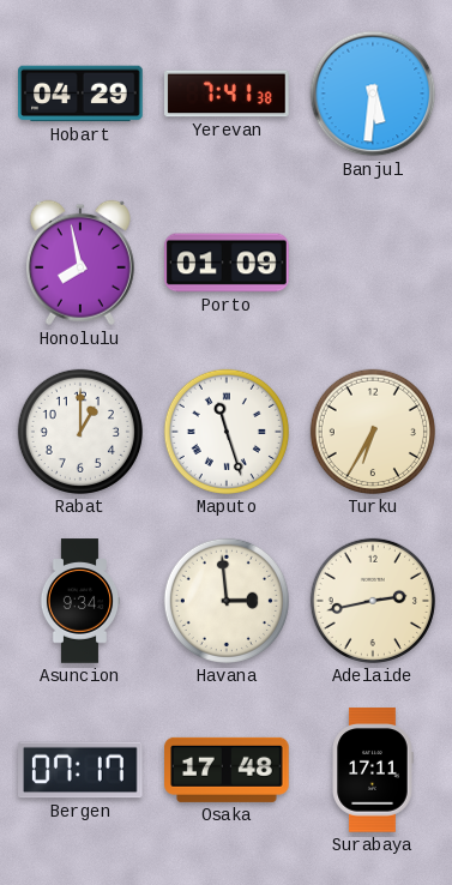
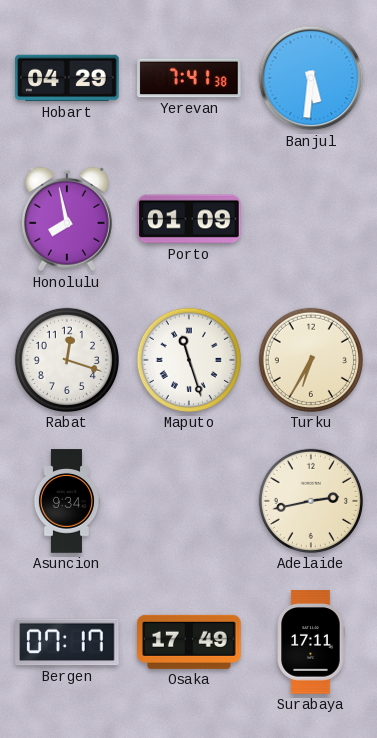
Rabat: 1:00 -> 12:18 (67, 360)
Havana: 2:59 -> none (227, 601)
Osaka: 17:48 -> 17:49 (189, 642)
